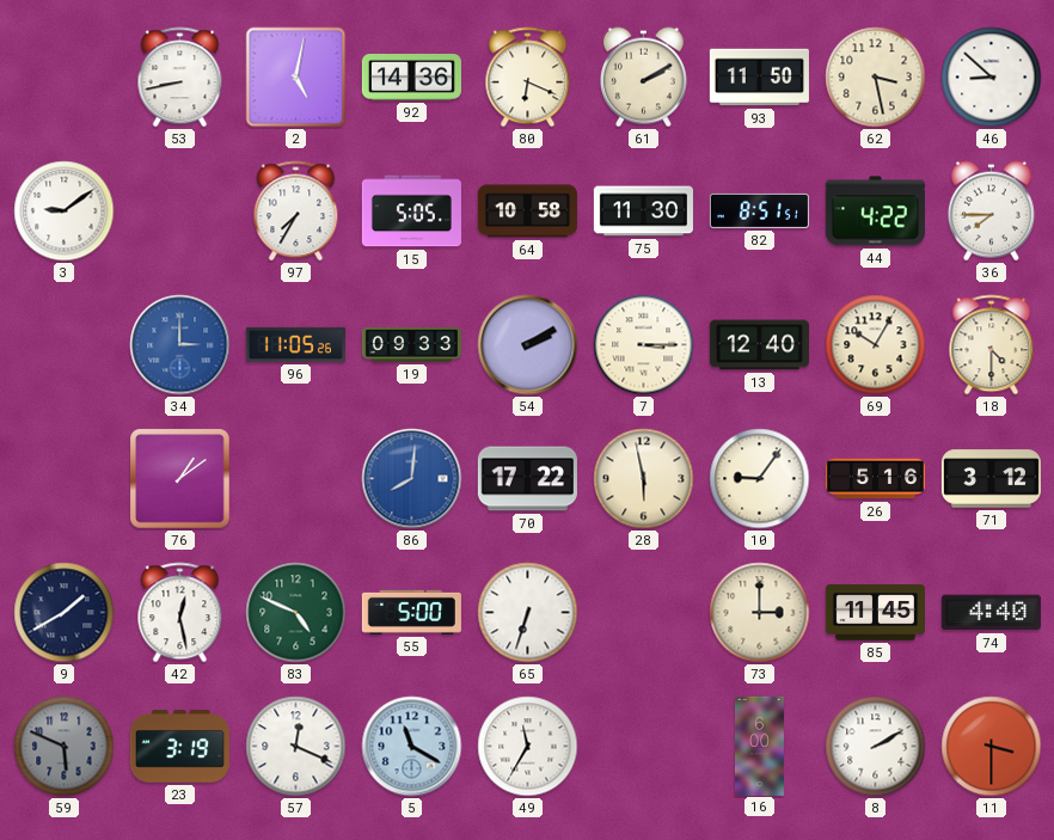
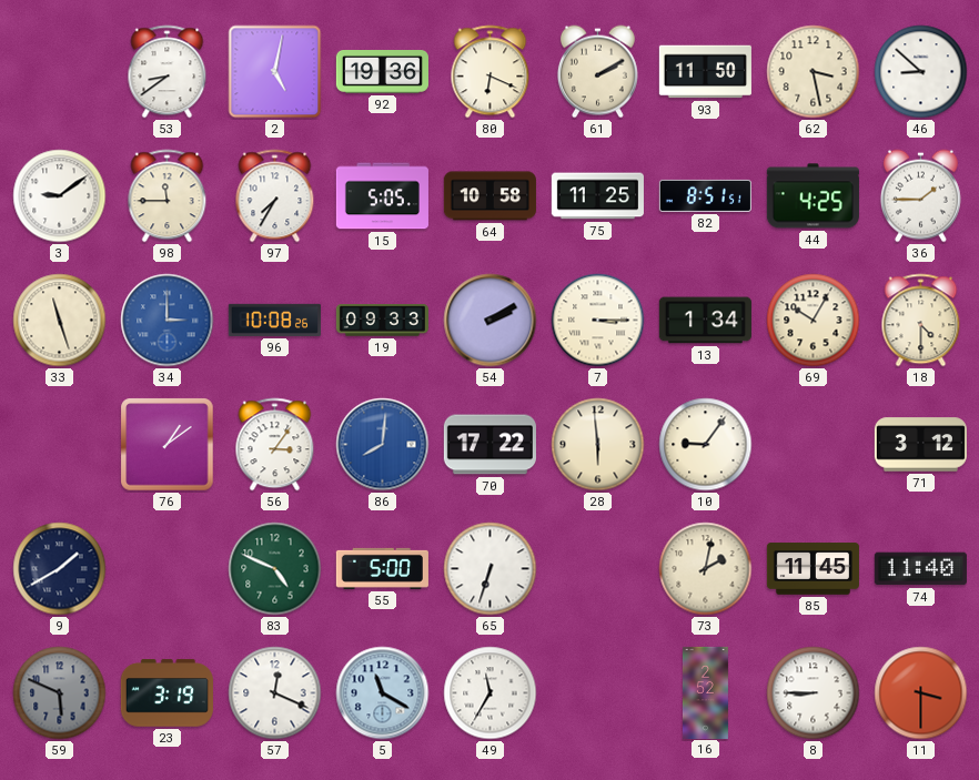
53: 8:43 -> 8:39 (168, 72)
92: 14:36 -> 19:36 (382, 72)
98: none -> 11:45 (168, 196)
75: 11:30 -> 11:25 (597, 196)
44: 4:22 -> 4:25 (813, 196)
36: 7:45 -> 1:45 (920, 196)
33: none -> 11:27 (60, 321)
96: 11:05 -> 10:08 (274, 320)
13: 12:40 -> 1:34 (705, 321)
56: none -> 3:06 (275, 445)
28: 5:58 -> 5:59 (598, 445)
26: 5:16 -> none (875, 479)
42: 12:28 -> none (180, 613)
73: 3:00 -> 2:02 (706, 569)
74: 4:40 -> 11:40 (920, 569)
16: 6:00 -> 2:52 (705, 692)
8: 2:10 -> 8:45 (814, 693)
